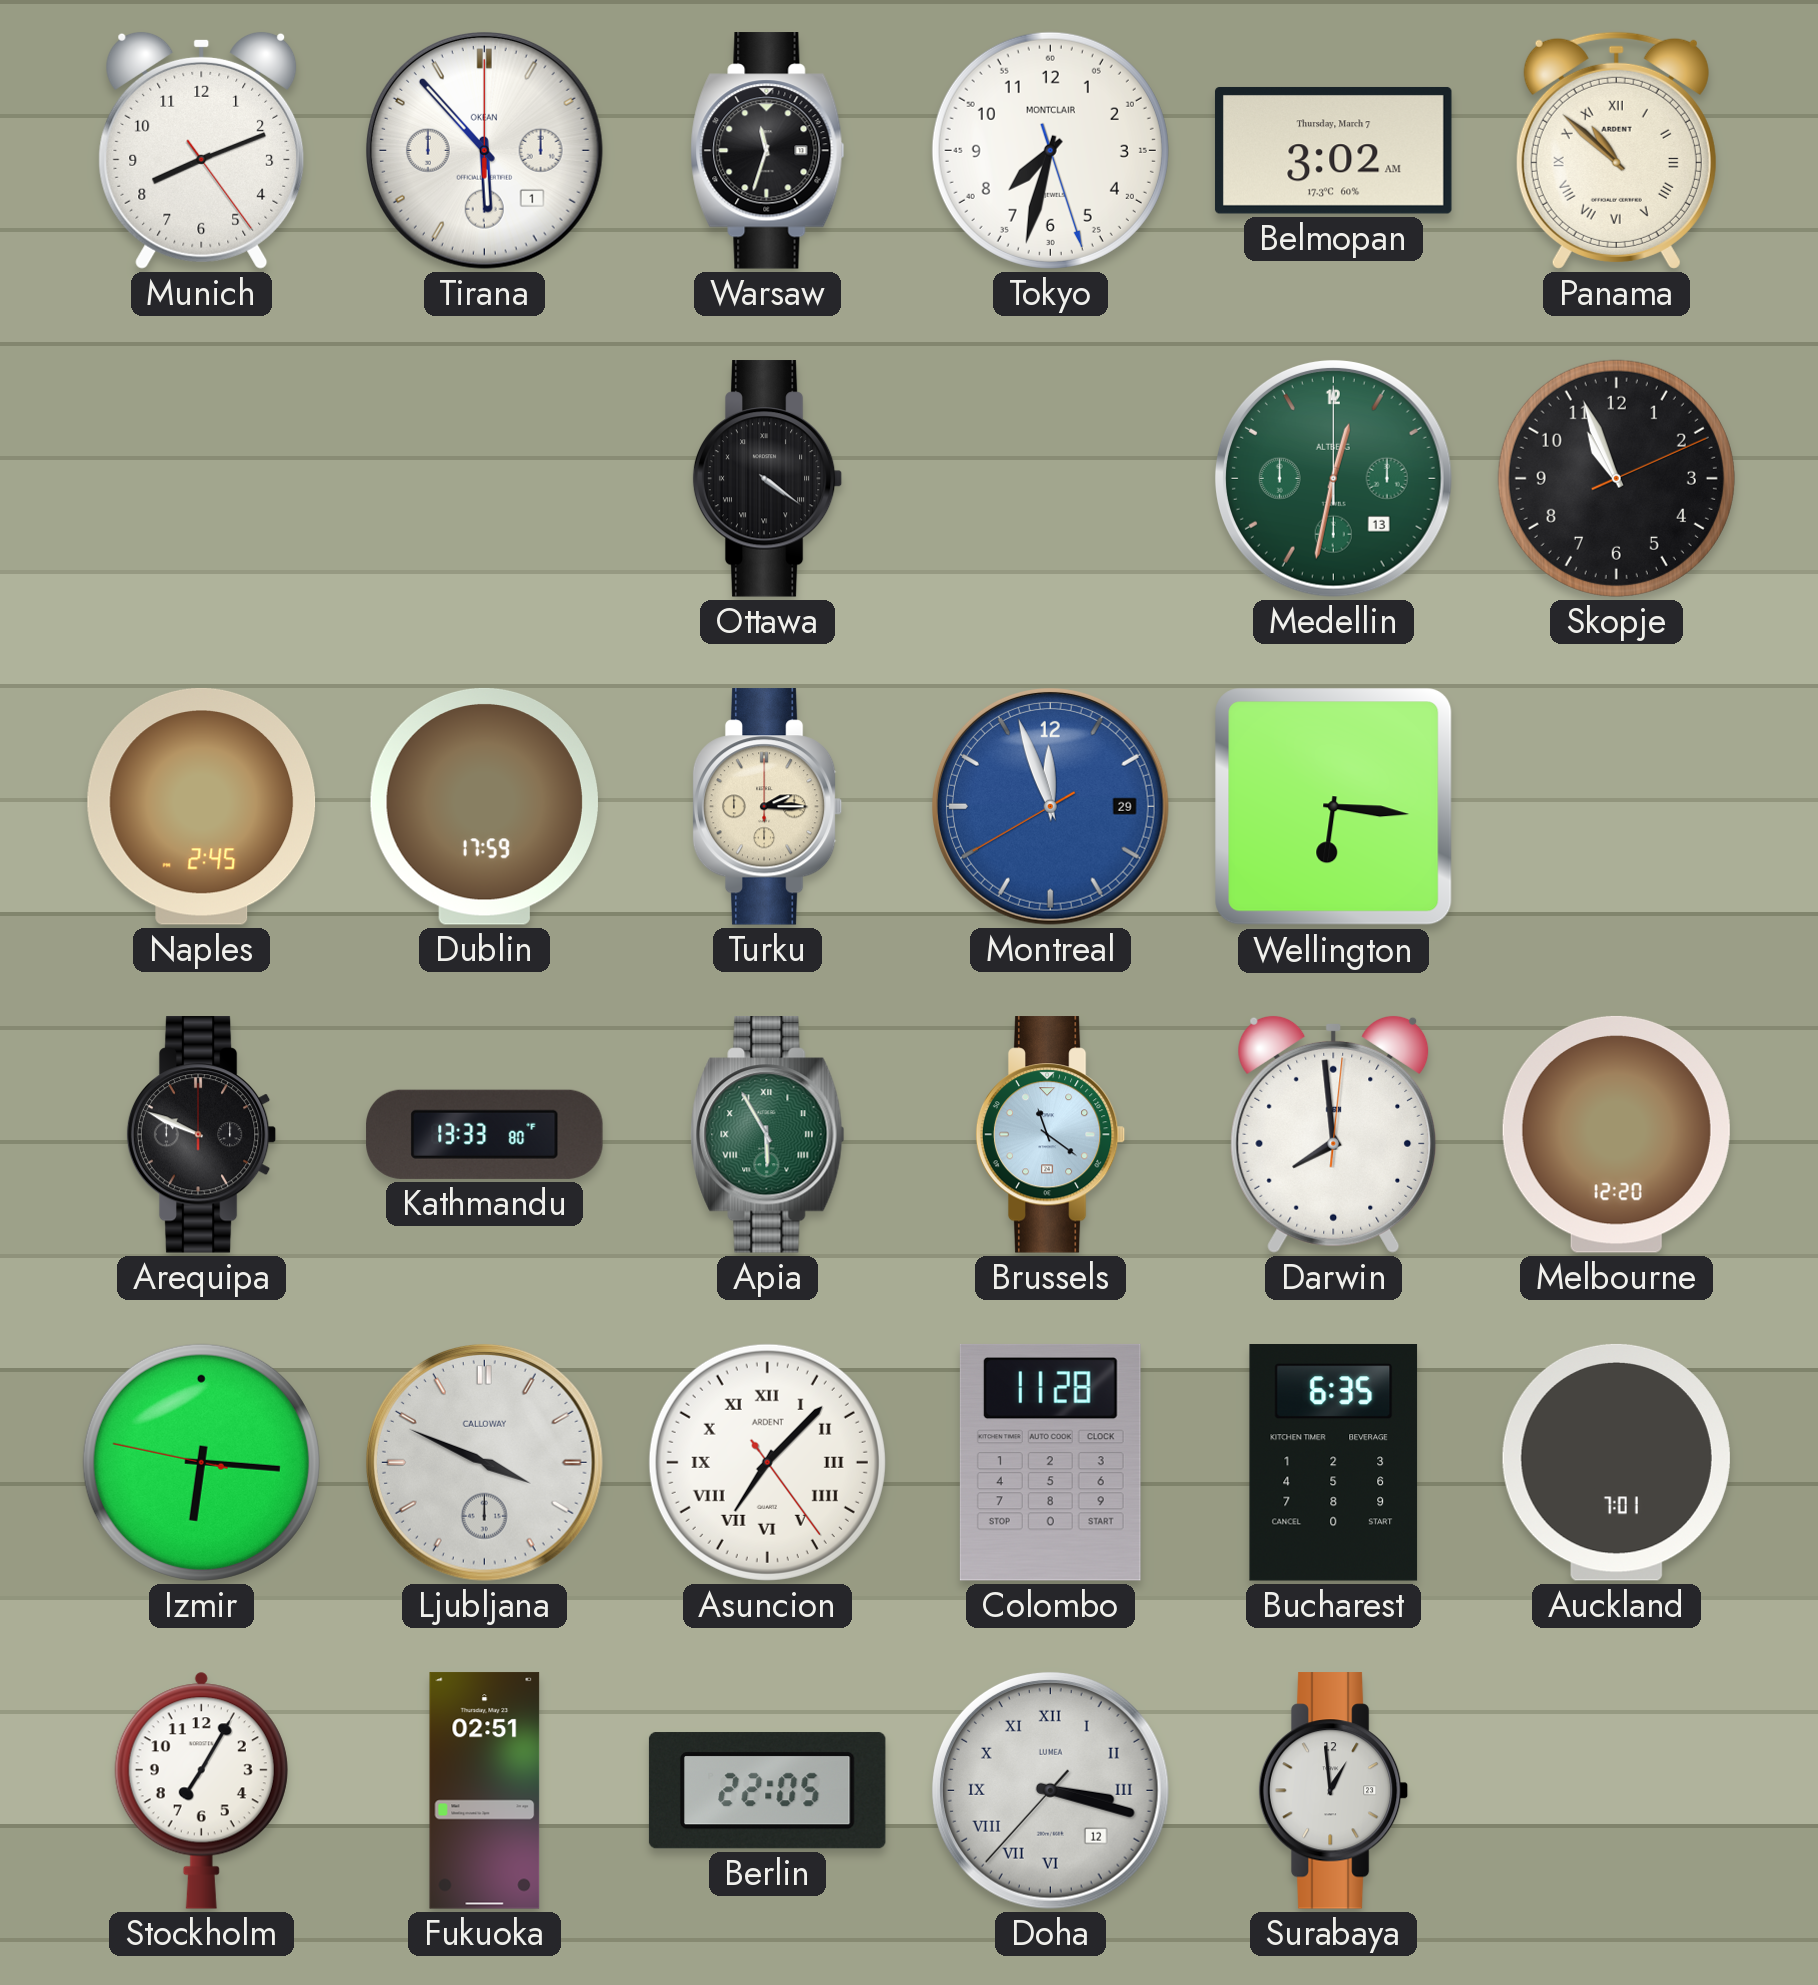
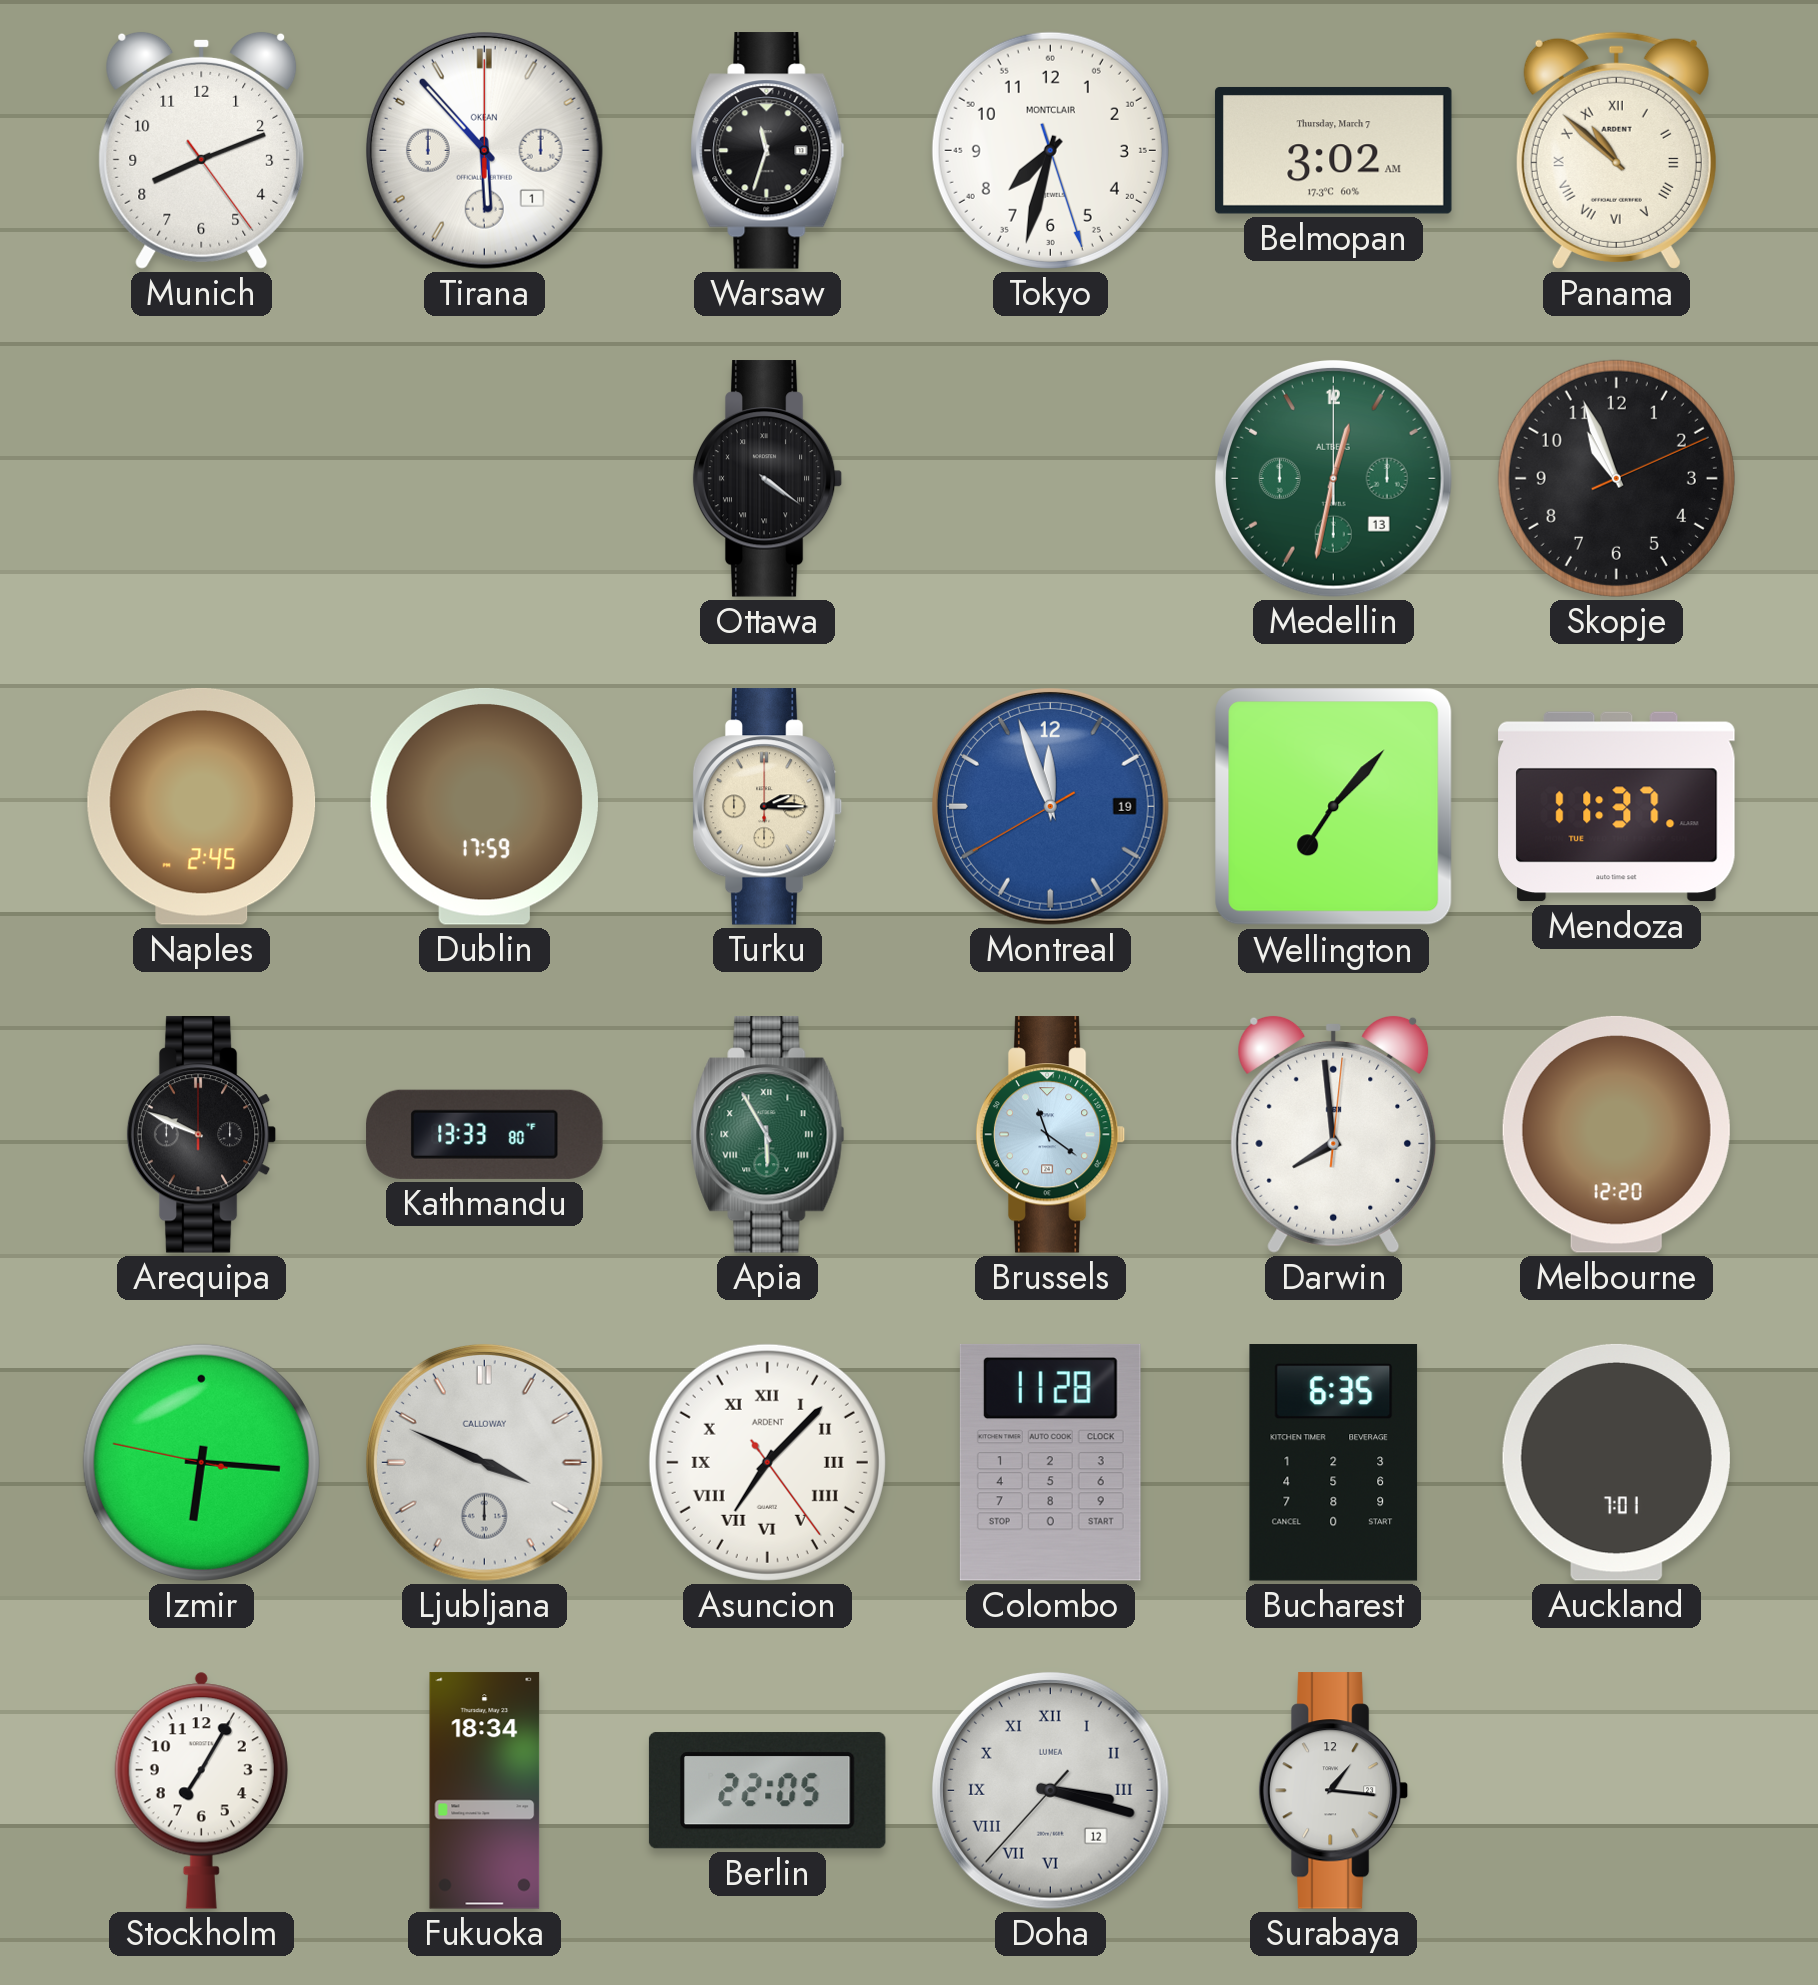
Montreal date: 29 -> 19 (1050, 806)
Wellington: 6:16 -> 7:07 (1334, 807)
Mendoza: none -> 11:37 (1617, 807)
Fukuoka: 02:51 -> 18:34 (485, 1791)
Surabaya: 12:59 -> 1:16 (1334, 1791)
